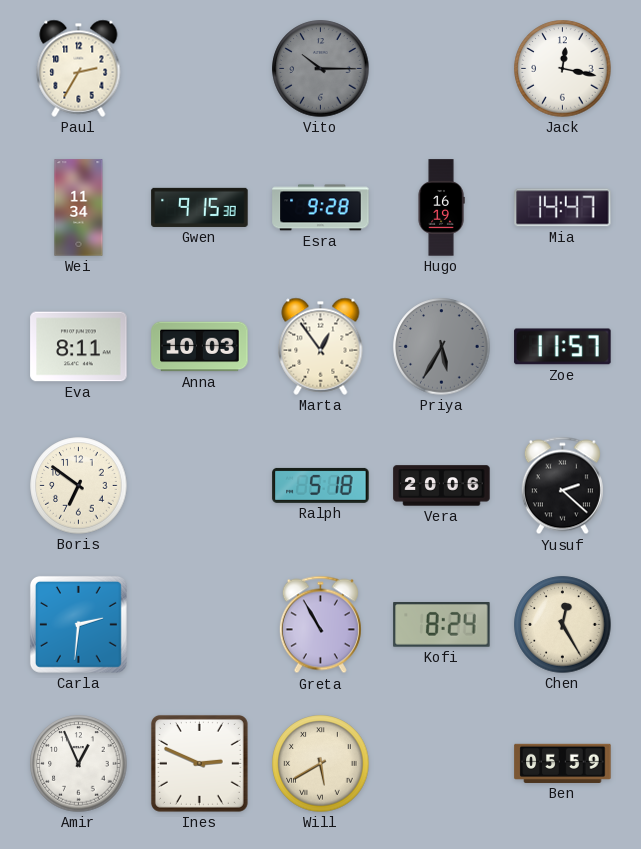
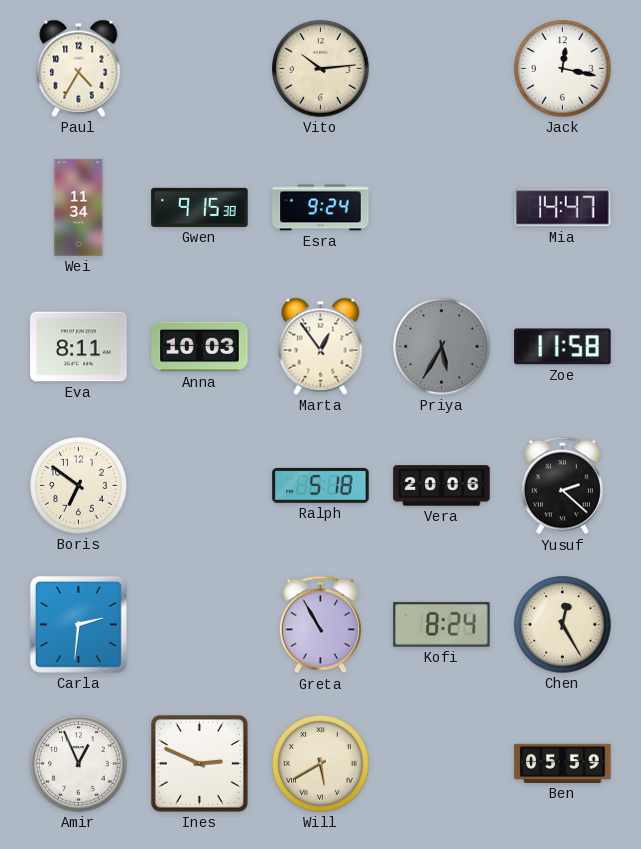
Paul: 2:35 -> 4:35 (79, 68)
Vito: 10:15 -> 10:14 (321, 69)
Vito dial: grey -> cream (321, 69)
Esra: 9:28 -> 9:24 (321, 208)
Hugo: 16:19 -> none (441, 208)
Zoe: 11:57 -> 11:58 (563, 347)
